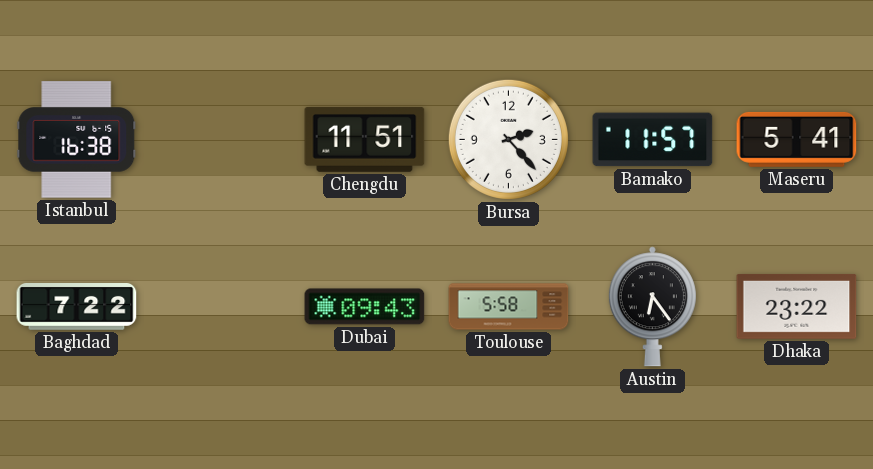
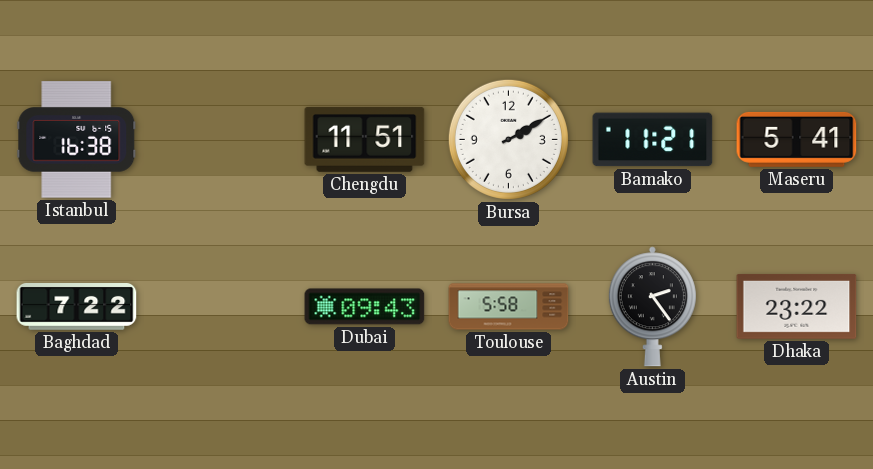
Bursa: 2:23 -> 2:10 (508, 139)
Bamako: 11:57 -> 11:21 (653, 140)
Austin: 6:24 -> 2:24 (652, 307)
